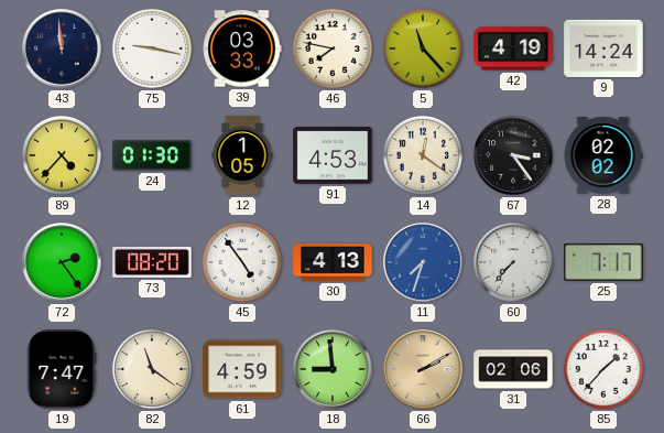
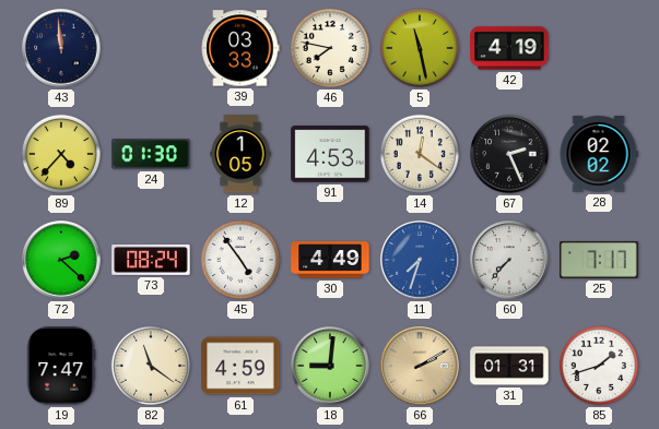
75: 9:17 -> none (152, 48)
5: 11:23 -> 11:28 (420, 48)
9: 14:24 -> none (603, 48)
67: 3:24 -> 2:26 (509, 154)
72: 2:24 -> 2:22 (61, 260)
73: 08:20 -> 08:24 (151, 260)
30: 4:13 -> 4:49 (330, 260)
18: 8:59 -> 9:01 (330, 366)
31: 02:06 -> 01:31 (509, 366)
85: 1:37 -> 1:42 (599, 366)
